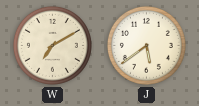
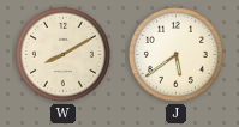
W: 7:10 -> 8:10 (62, 54)
